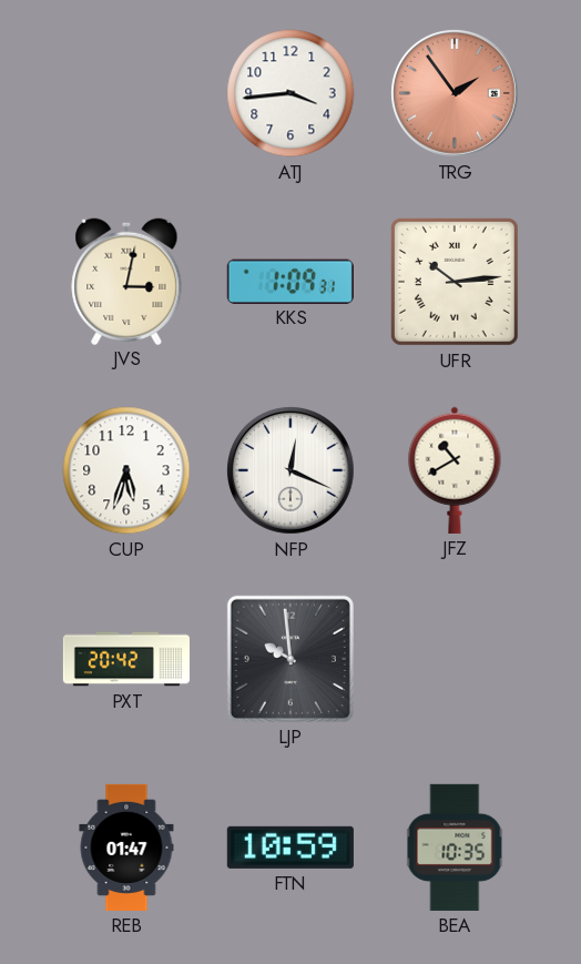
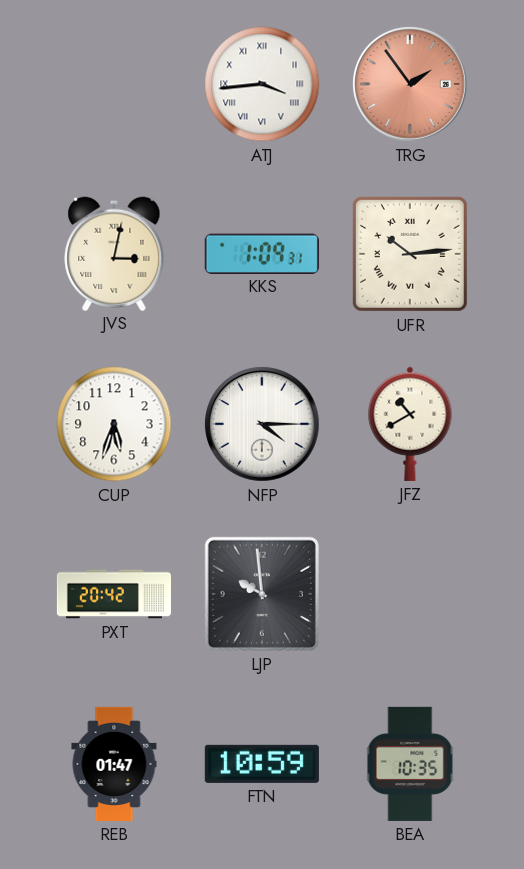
ATJ numerals: Arabic -> Roman (262, 84)
NFP: 12:19 -> 4:15 (262, 424)
